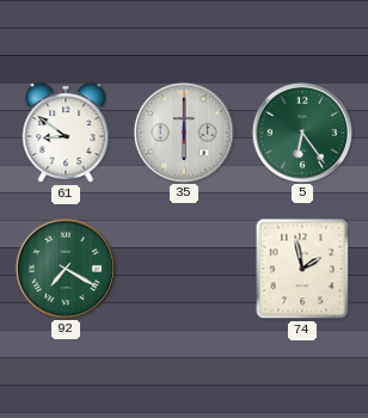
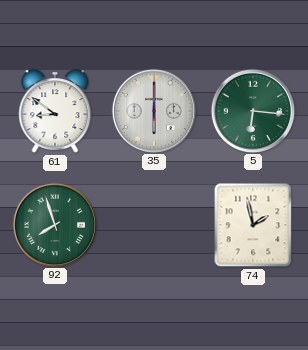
5: 6:24 -> 6:16 (252, 110)
92: 7:20 -> 7:57 (54, 224)
